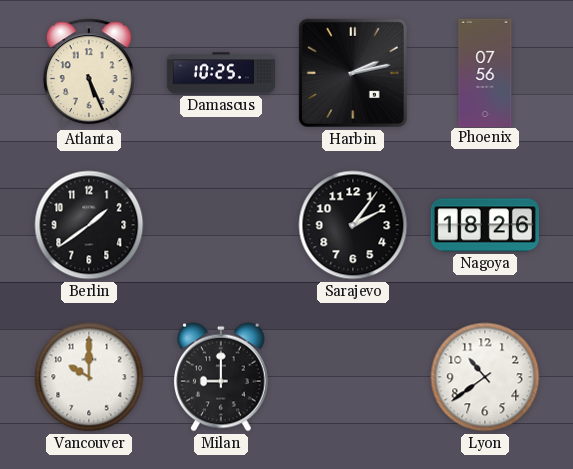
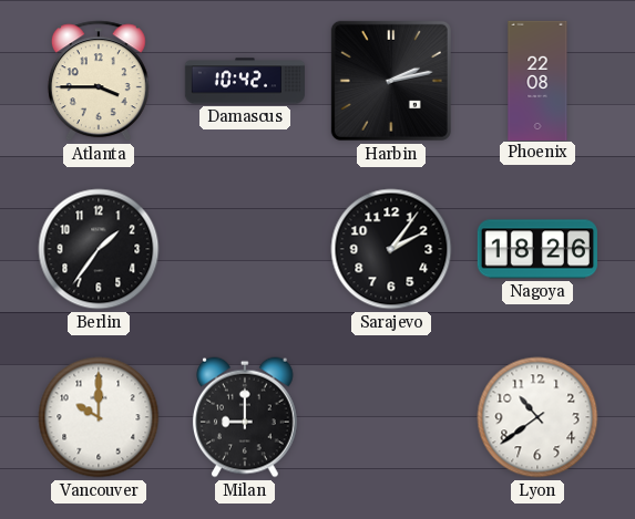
Atlanta: 5:26 -> 3:45 (99, 81)
Damascus: 10:25 -> 10:42 (244, 81)
Phoenix: 07:56 -> 22:08 (537, 80)
Berlin: 1:39 -> 1:36 (99, 249)
